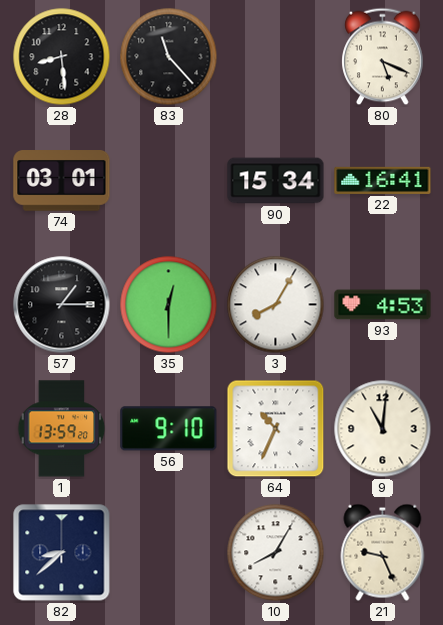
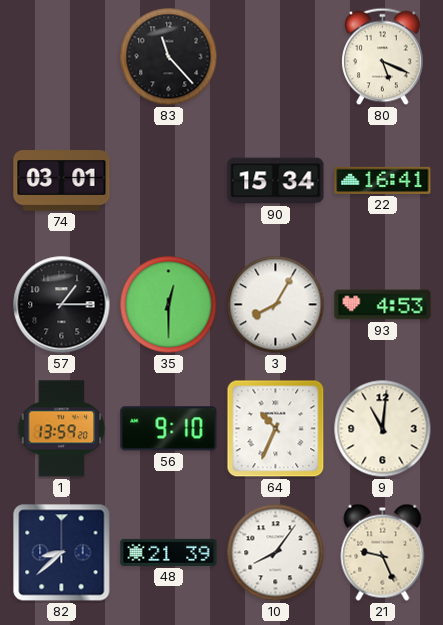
28: 8:29 -> none (62, 57)
48: none -> 21:39 (169, 552)
10: 8:05 -> 8:06 (276, 553)
